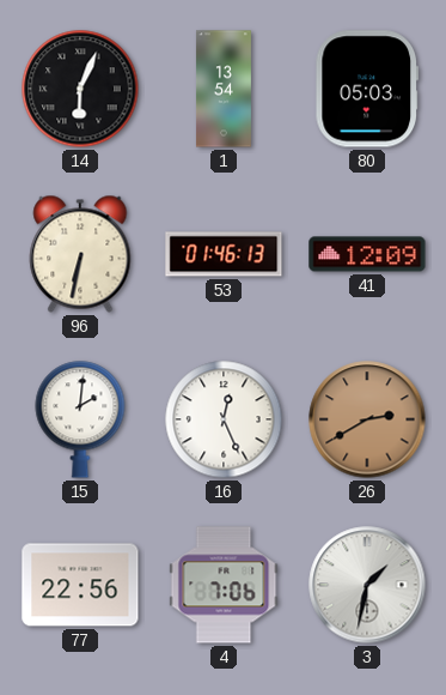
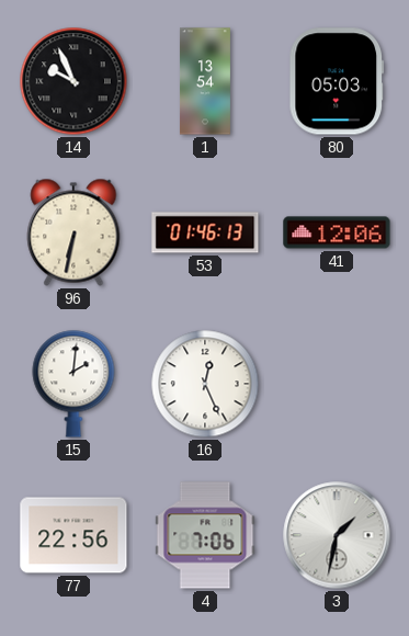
14: 6:04 -> 9:56 (73, 81)
41: 12:09 -> 12:06 (337, 232)
26: 2:40 -> none (367, 419)
